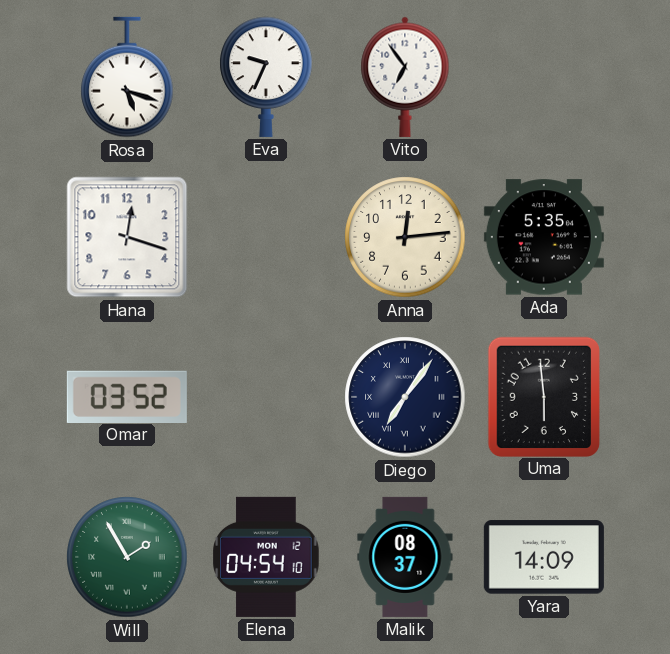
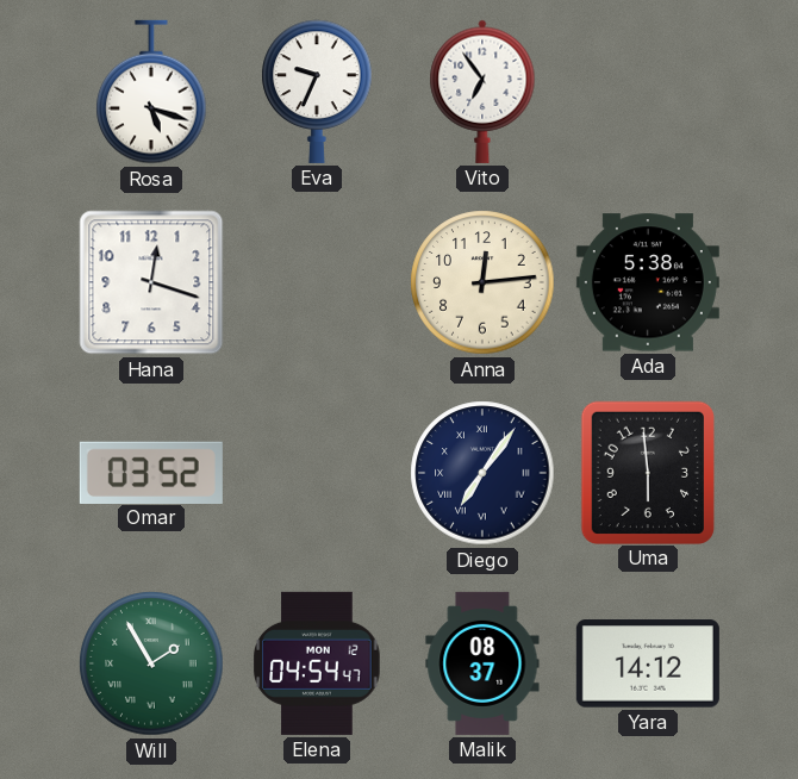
Ada: 5:35 -> 5:38 (648, 282)
Elena: 04:54:10 -> 04:54:47 (317, 663)
Yara: 14:09 -> 14:12 (648, 663)
